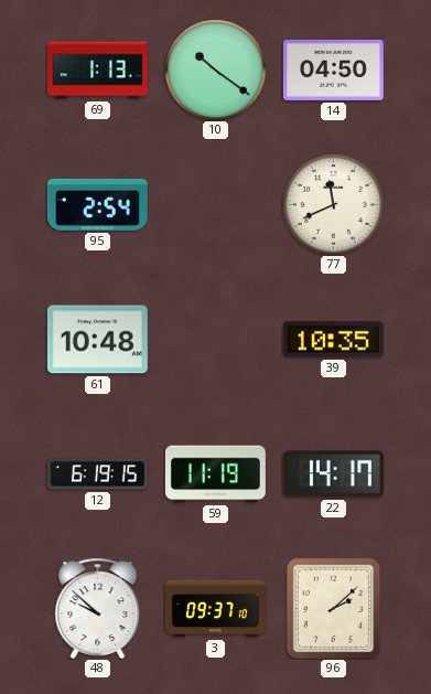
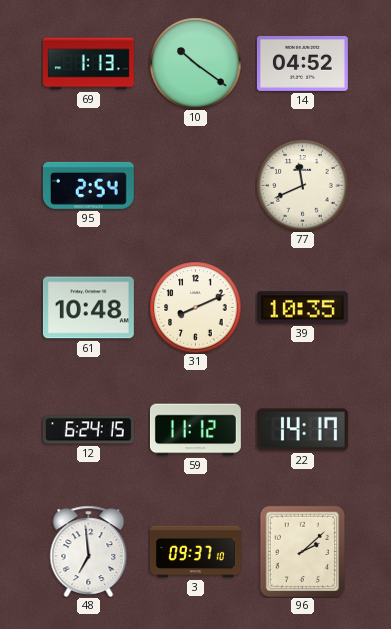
14: 04:50 -> 04:52 (302, 63)
31: none -> 8:11 (195, 307)
12: 6:19 -> 6:24 (88, 430)
59: 11:19 -> 11:12 (195, 430)
48: 9:52 -> 6:59 (89, 551)
